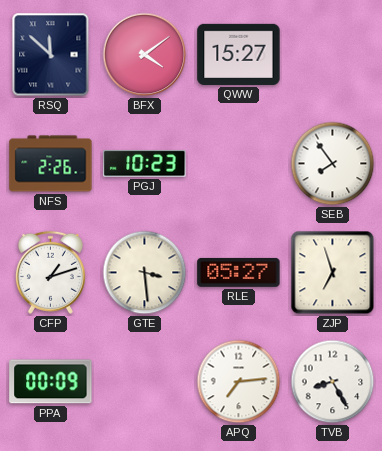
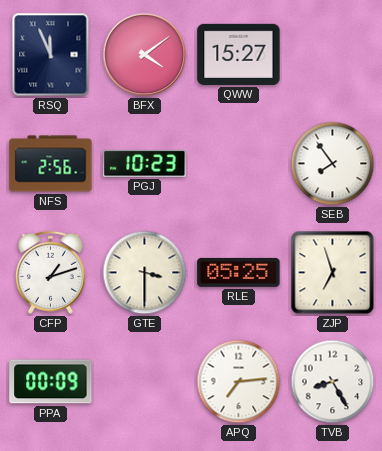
RSQ: 11:52 -> 11:56 (51, 55)
NFS: 2:26 -> 2:56 (51, 164)
GTE: 3:29 -> 3:30 (145, 273)
RLE: 05:27 -> 05:25 (239, 272)
